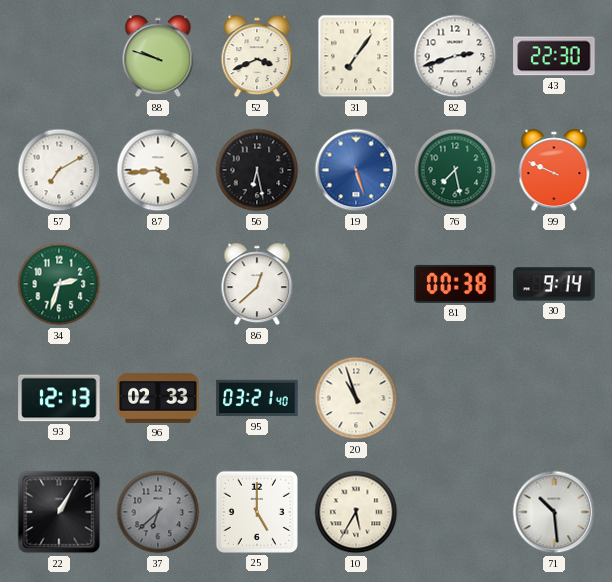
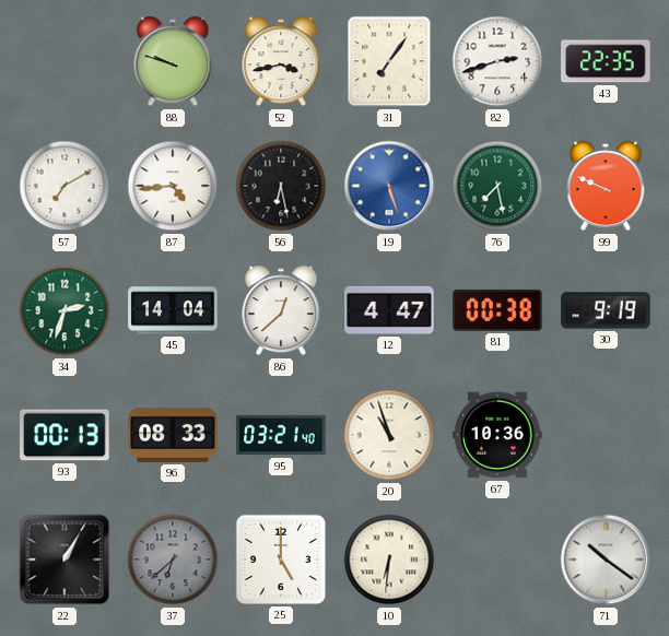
52: 3:41 -> 3:43 (281, 61)
43: 22:30 -> 22:35 (606, 61)
45: none -> 14:04 (173, 310)
12: none -> 4:47 (389, 310)
30: 9:14 -> 9:19 (606, 310)
93: 12:13 -> 00:13 (64, 435)
96: 02:33 -> 08:33 (173, 435)
67: none -> 10:36 (497, 435)
10: 5:35 -> 6:31 (389, 560)
71: 10:29 -> 10:21 (606, 560)
